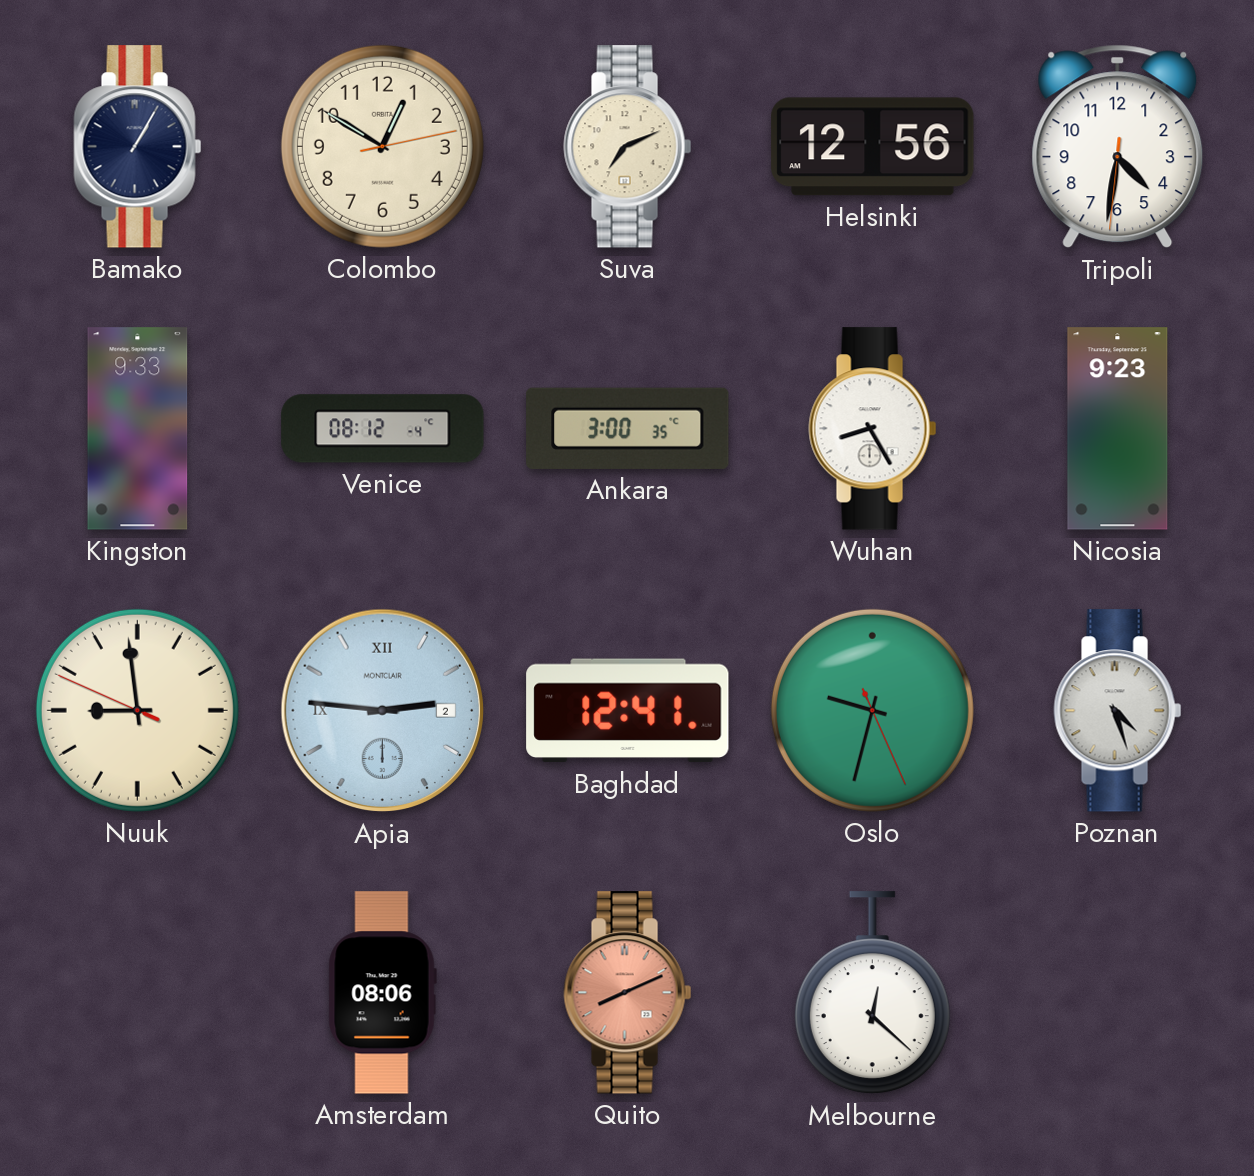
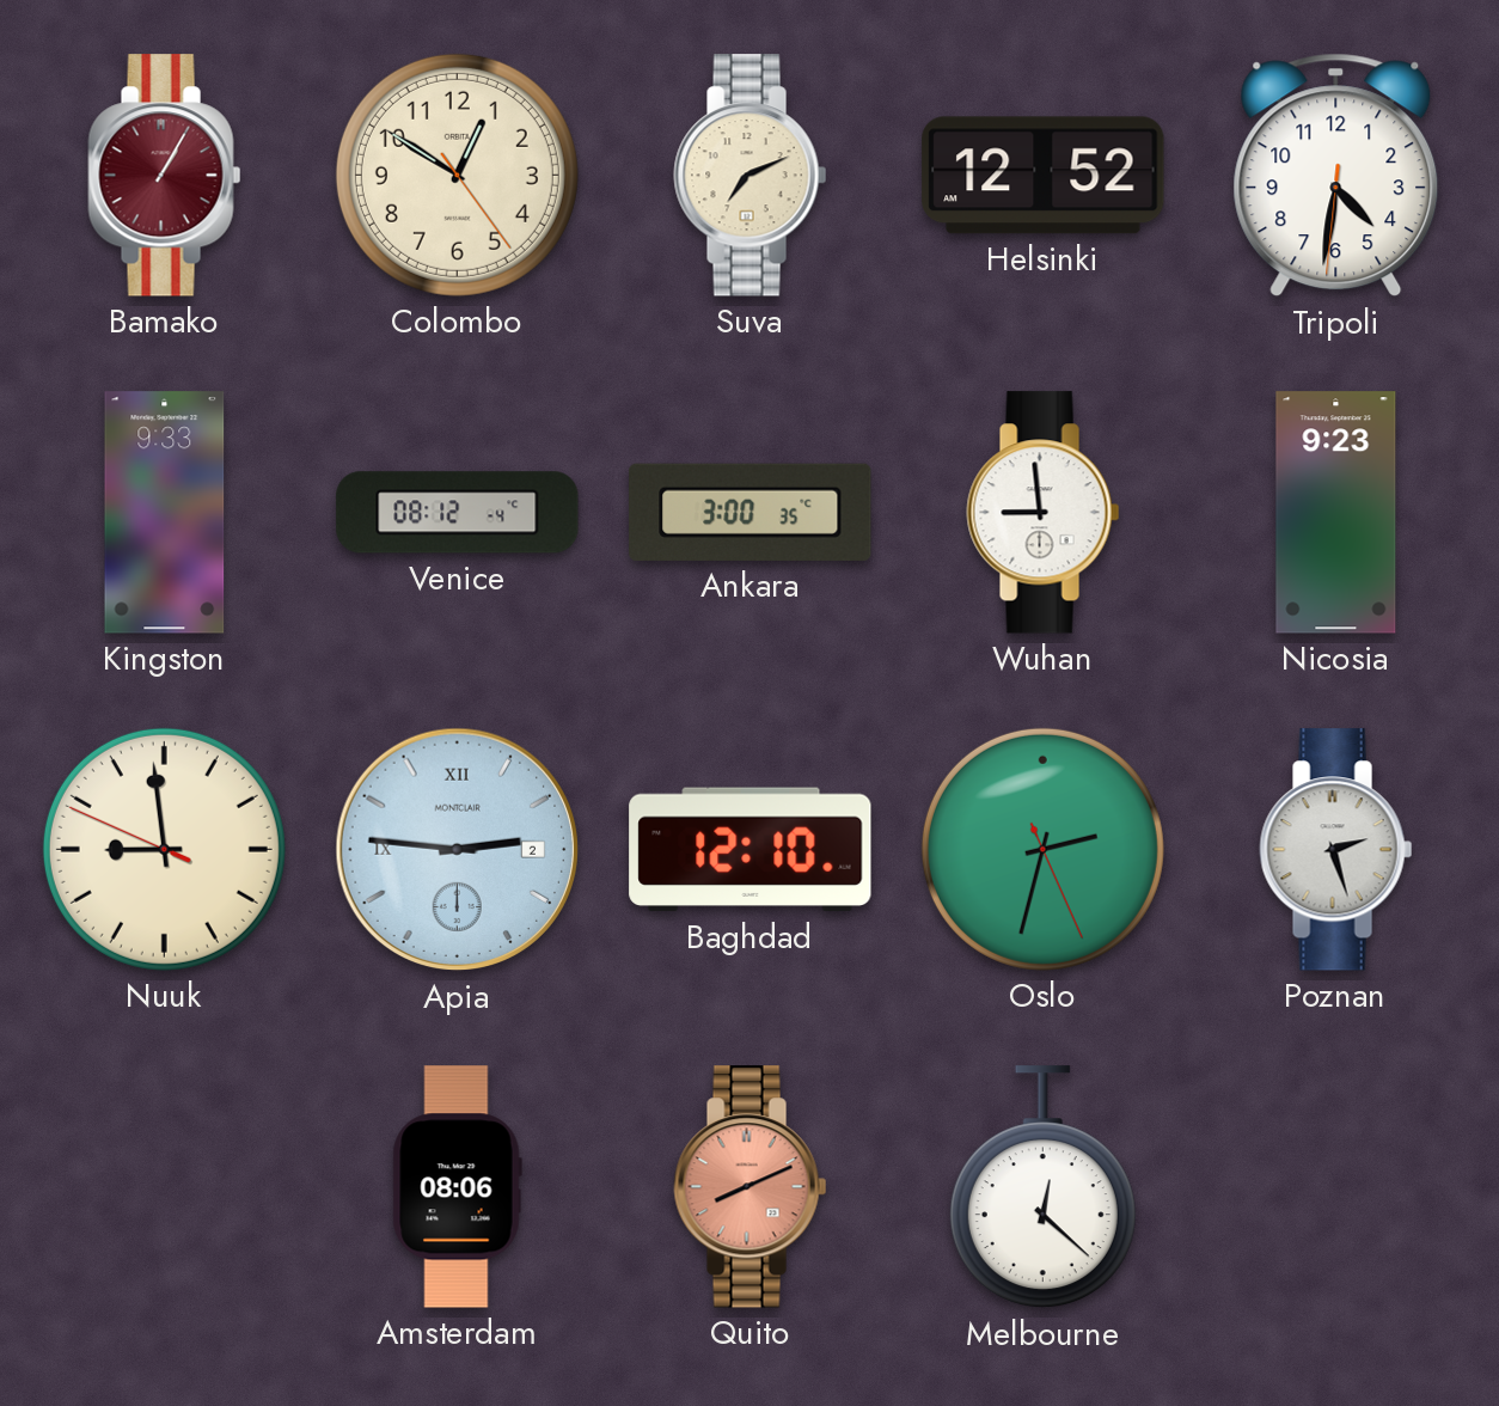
Bamako dial: navy -> burgundy (165, 176)
Colombo: 12:50:13 -> 12:50:24 (457, 175)
Helsinki: 12:56 -> 12:52 (1044, 176)
Wuhan: 8:25 -> 8:59 (1044, 513)
Baghdad: 12:41 -> 12:10 (751, 850)
Oslo: 9:32 -> 2:32 (1042, 849)
Poznan: 4:27 -> 2:27 (1336, 850)
